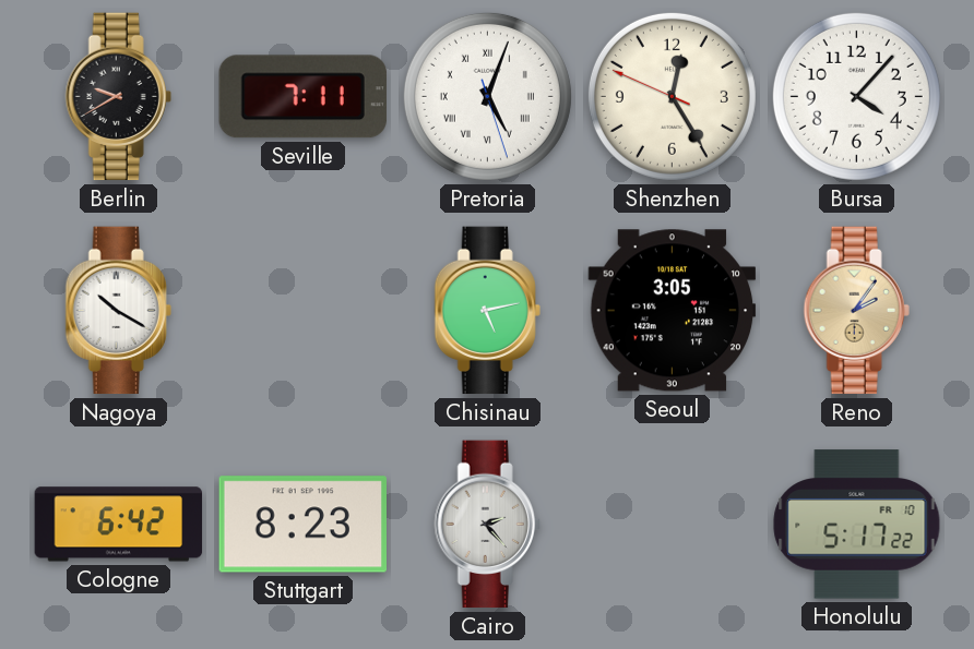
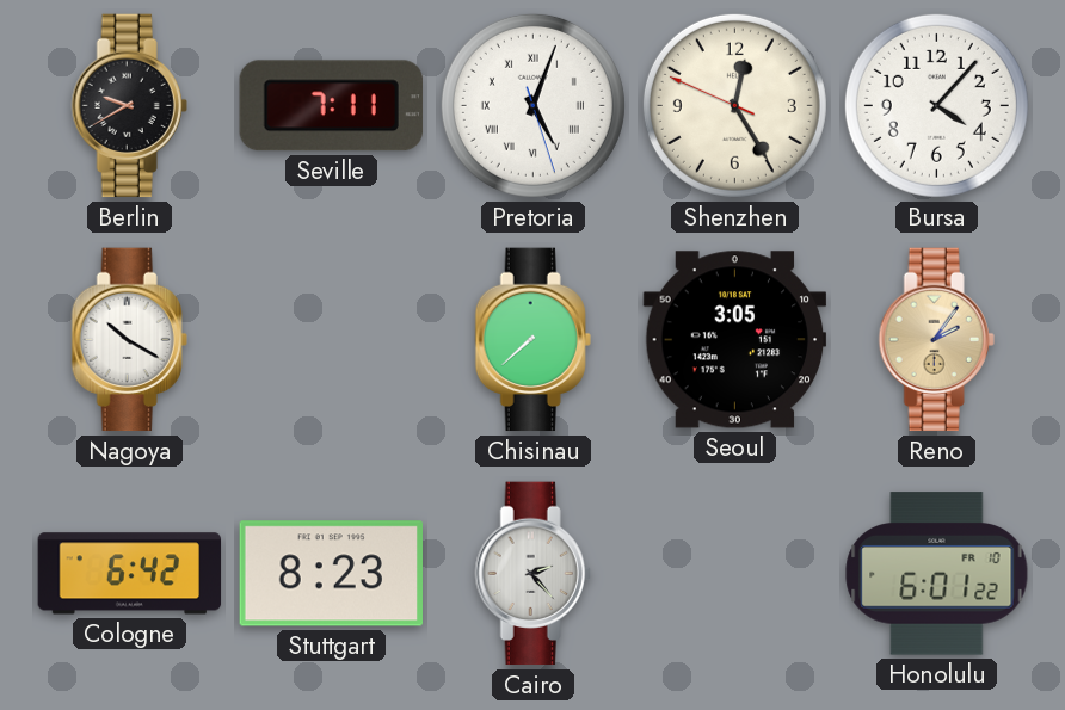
Chisinau: 5:13 -> 7:38 (532, 340)
Honolulu: 5:17 -> 6:01 (937, 574)
